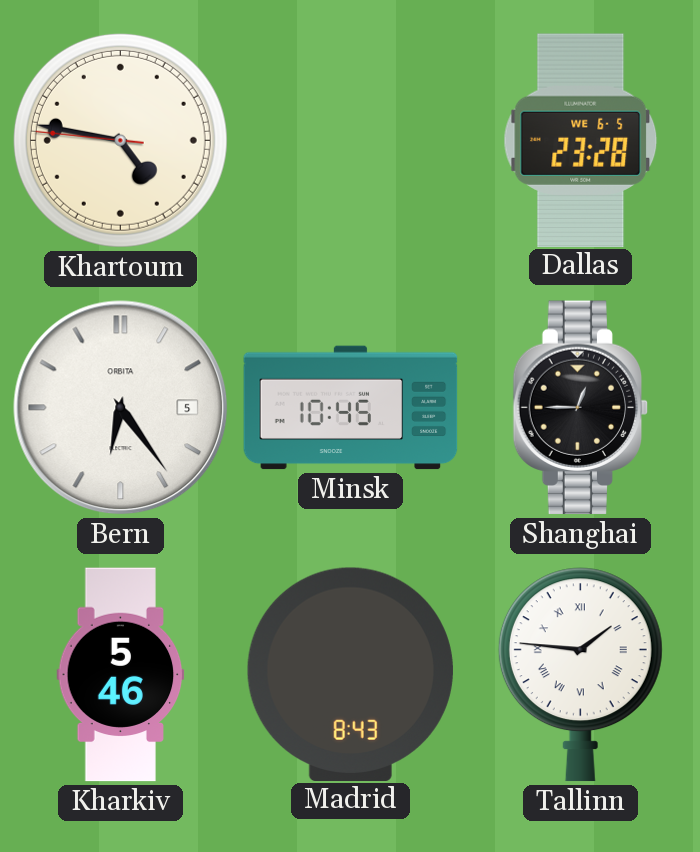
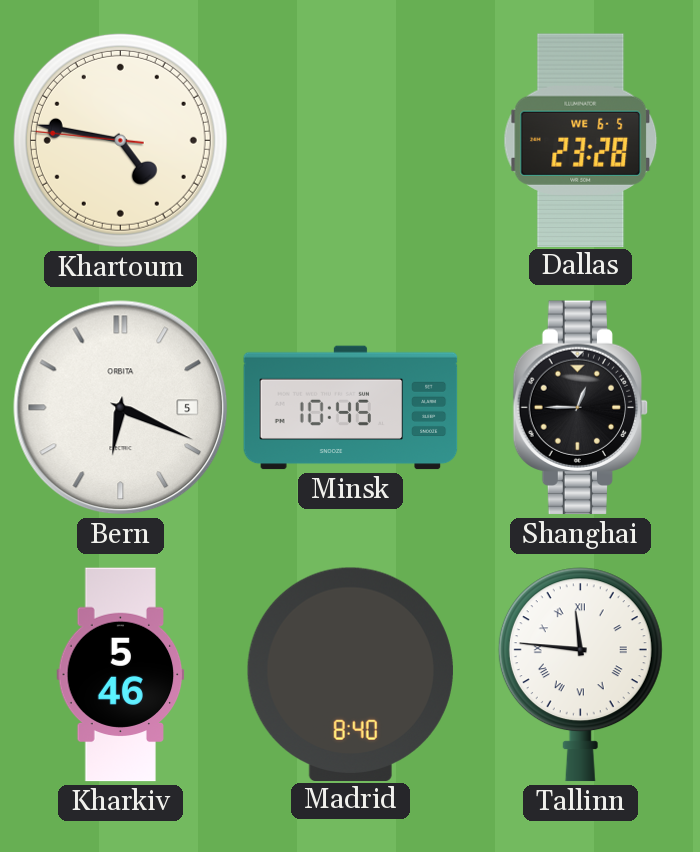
Bern: 6:24 -> 6:19 (121, 408)
Madrid: 8:43 -> 8:40 (350, 674)
Tallinn: 1:46 -> 11:46 (580, 675)
